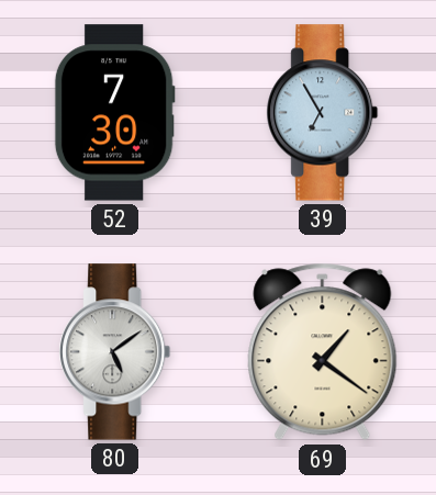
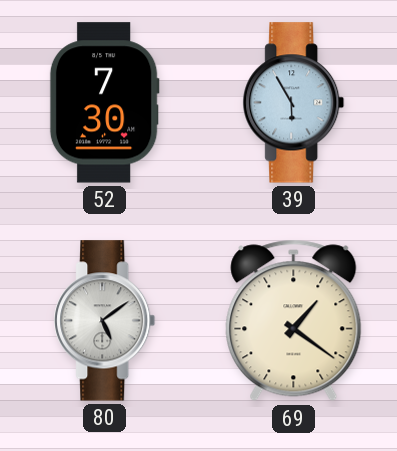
39: 6:55 -> 5:55 (294, 103)
